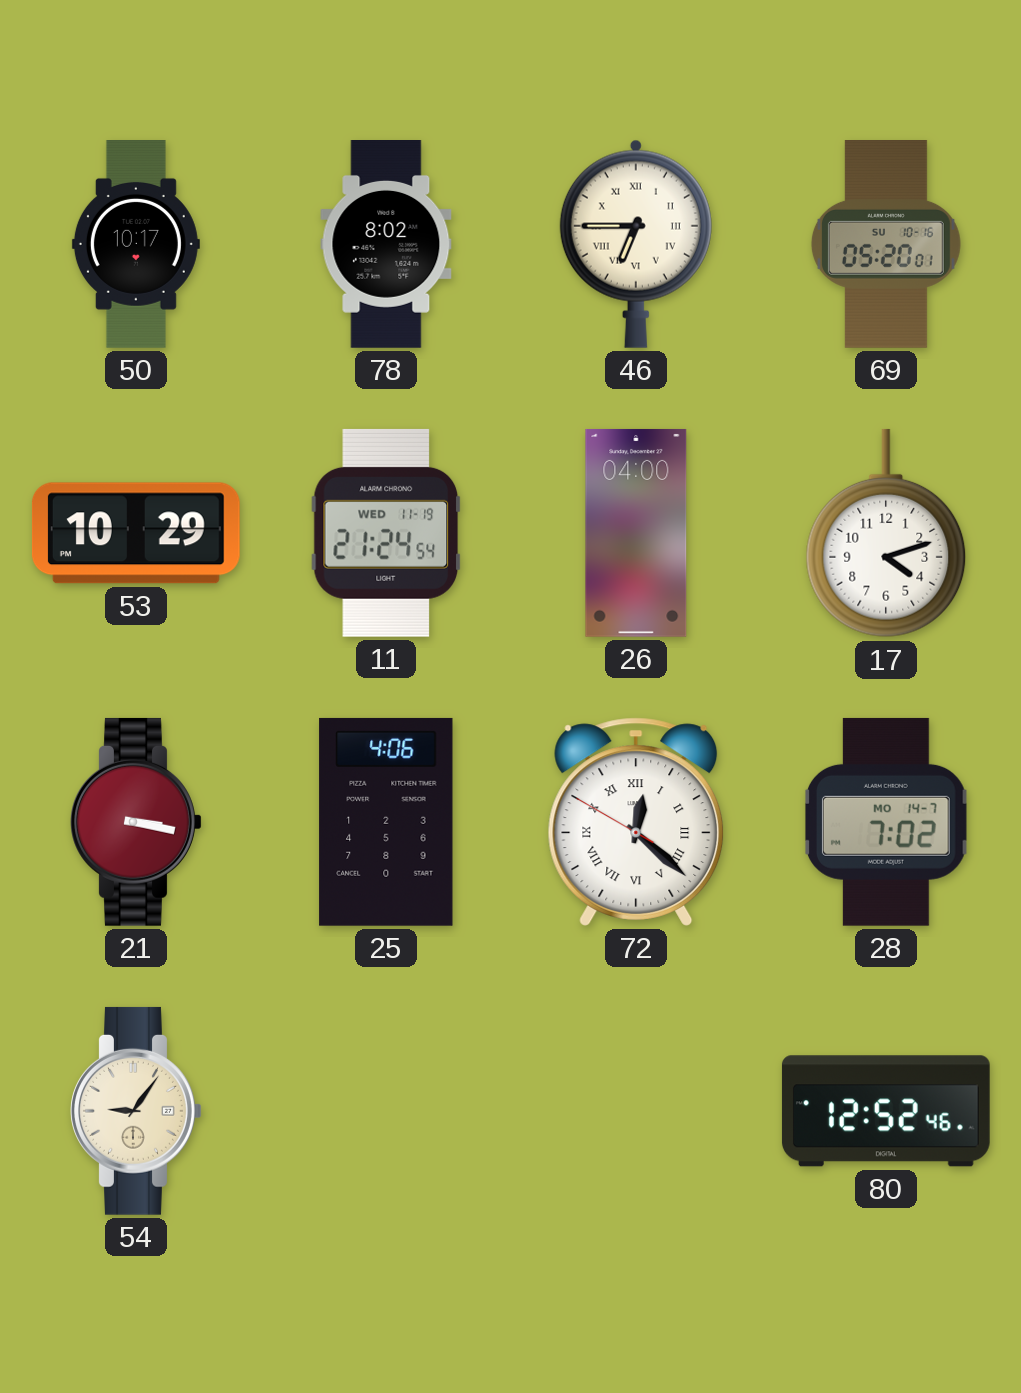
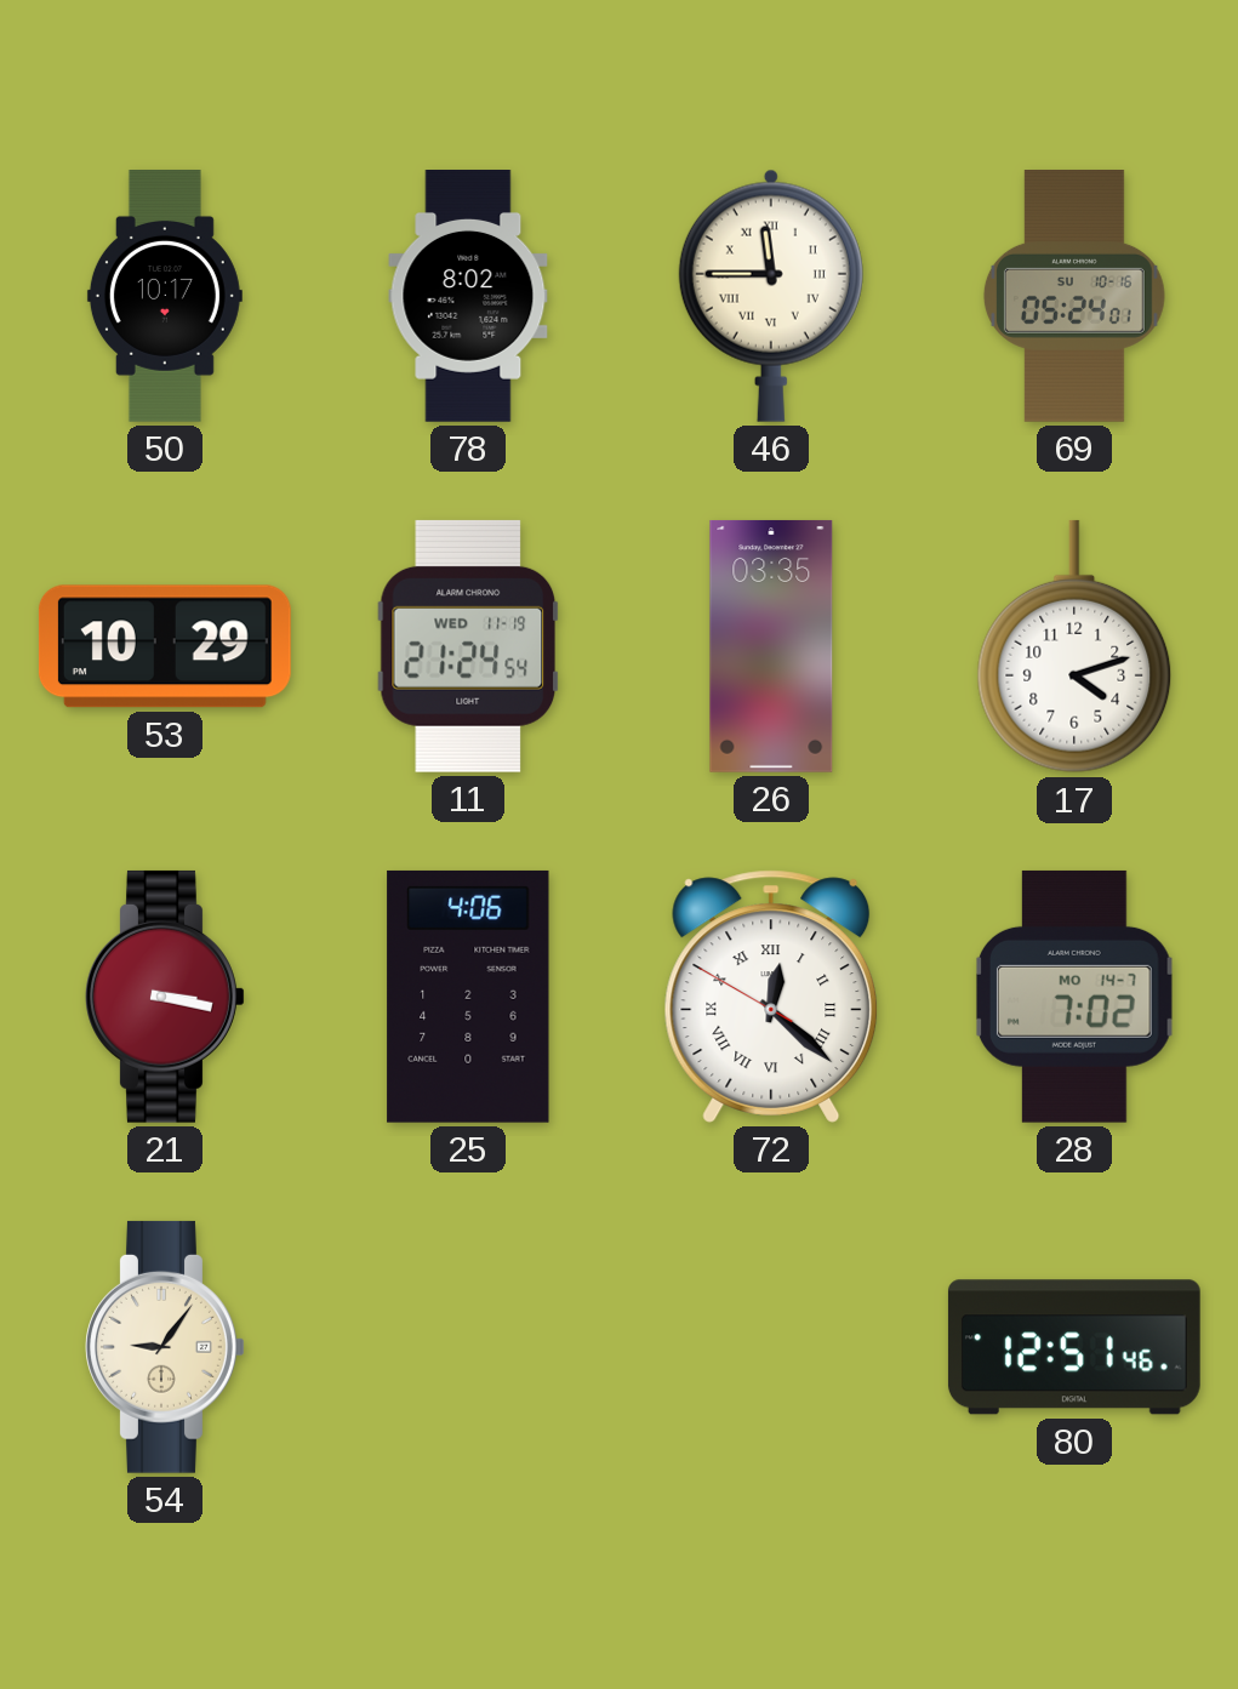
46: 6:45 -> 11:45 (771, 296)
69: 05:20 -> 05:24 (1074, 297)
26: 04:00 -> 03:35 (771, 646)
80: 12:52 -> 12:51 (1074, 1347)
